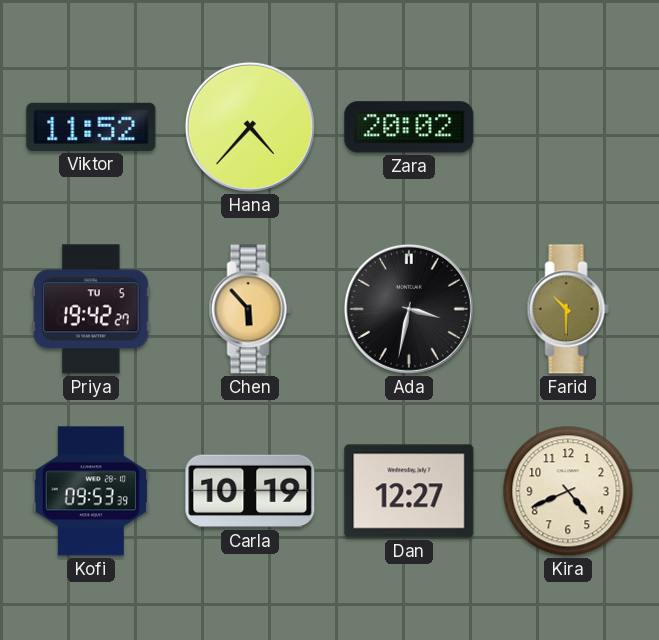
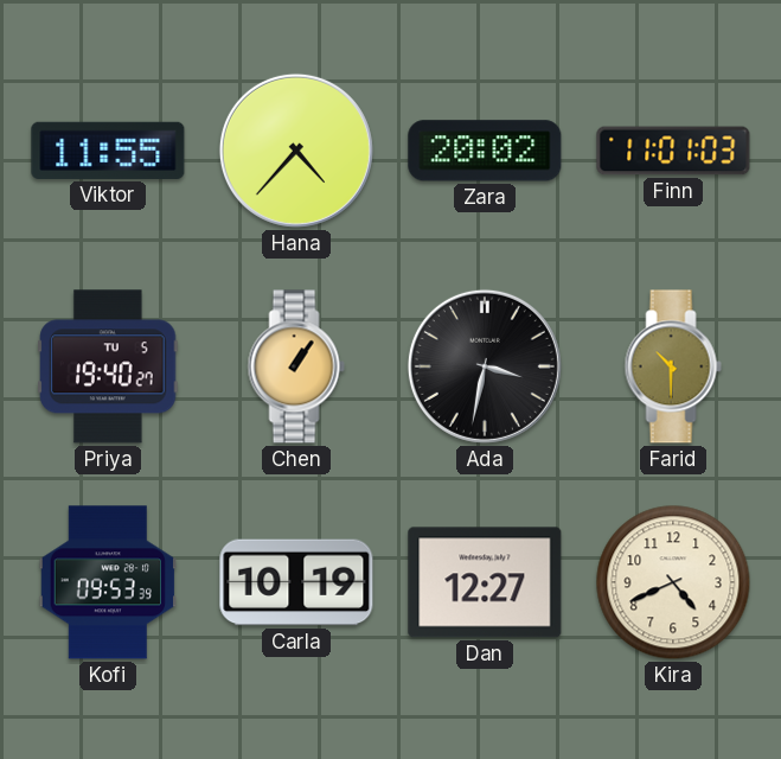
Viktor: 11:52 -> 11:55 (108, 151)
Finn: none -> 11:01 (673, 151)
Priya: 19:42 -> 19:40 (108, 366)
Chen: 5:53 -> 1:06 (296, 366)
